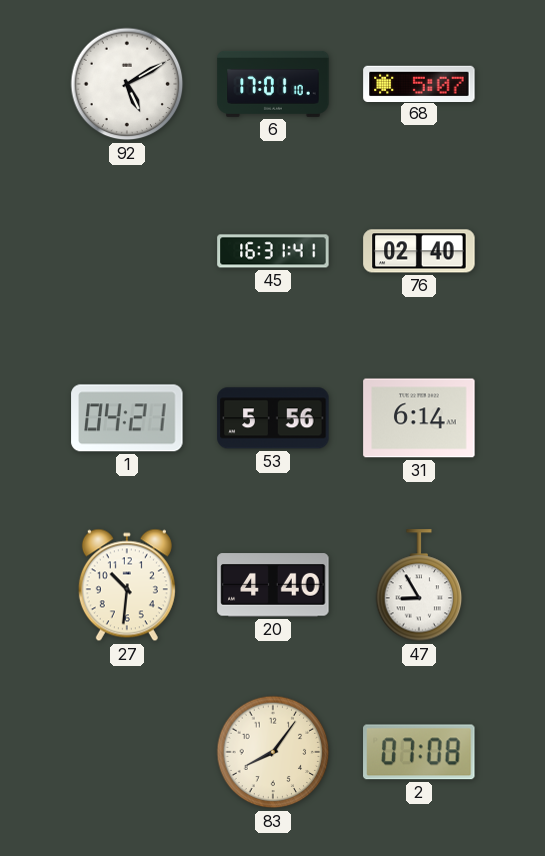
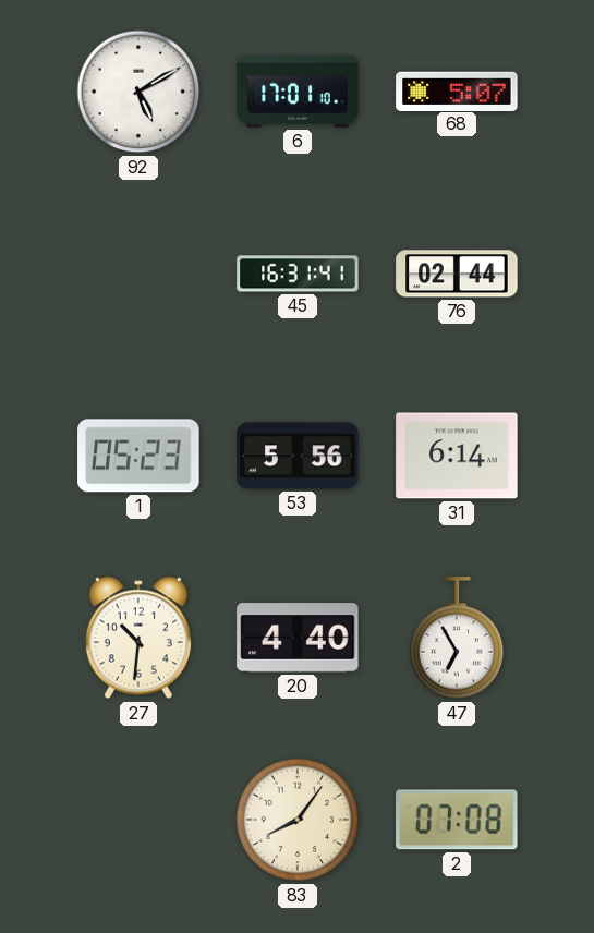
76: 02:40 -> 02:44 (457, 274)
1: 04:21 -> 05:23 (138, 456)
47: 8:55 -> 6:55 (457, 639)
